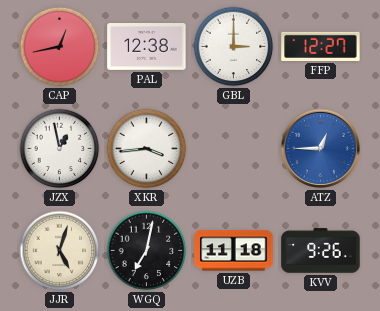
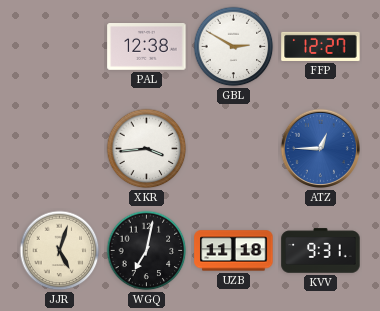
CAP: 12:43 -> none (60, 47)
GBL: 3:00 -> 2:50 (234, 47)
JZX: 12:58 -> none (60, 149)
KVV: 9:26 -> 9:31 (321, 251)
